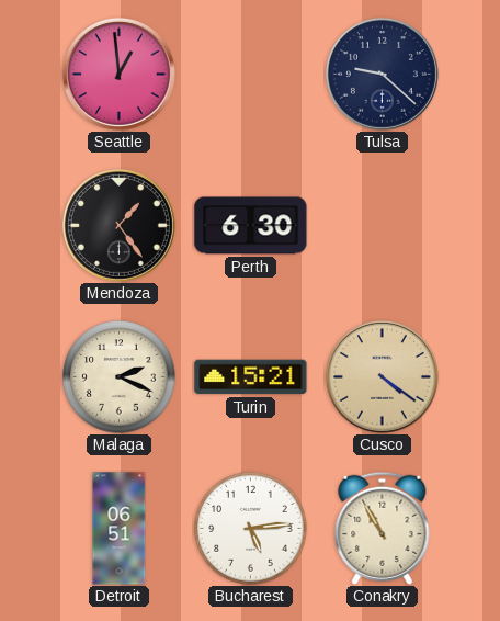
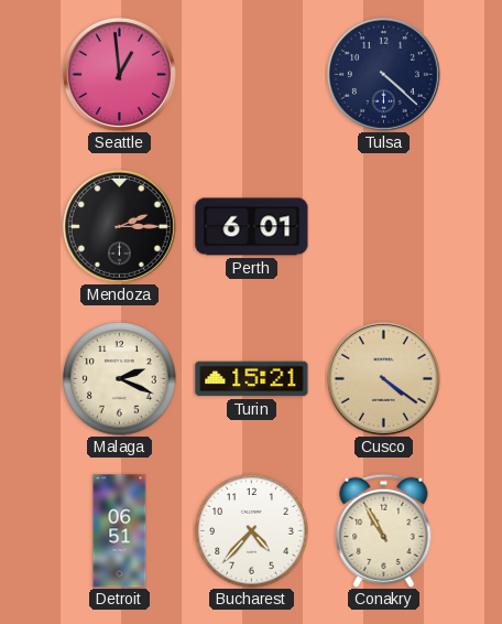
Tulsa: 9:22 -> 4:22 (383, 74)
Mendoza: 1:24 -> 2:15 (119, 226)
Perth: 6:30 -> 6:01 (252, 227)
Bucharest: 5:14 -> 4:37 (252, 531)
